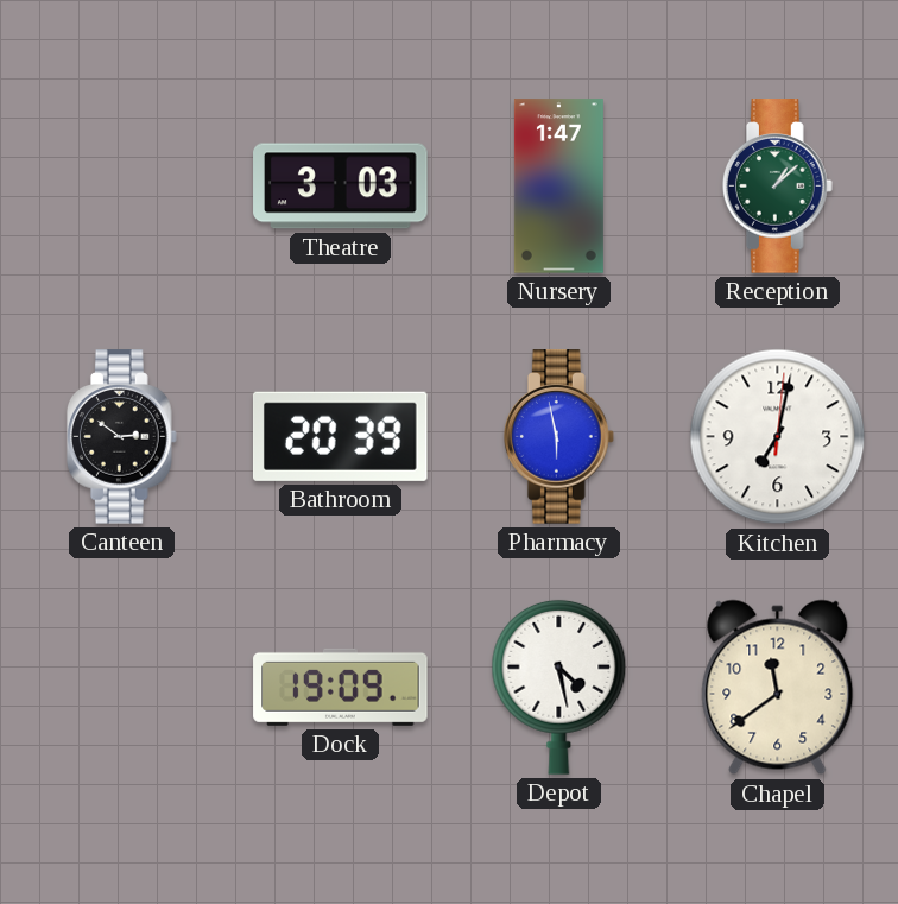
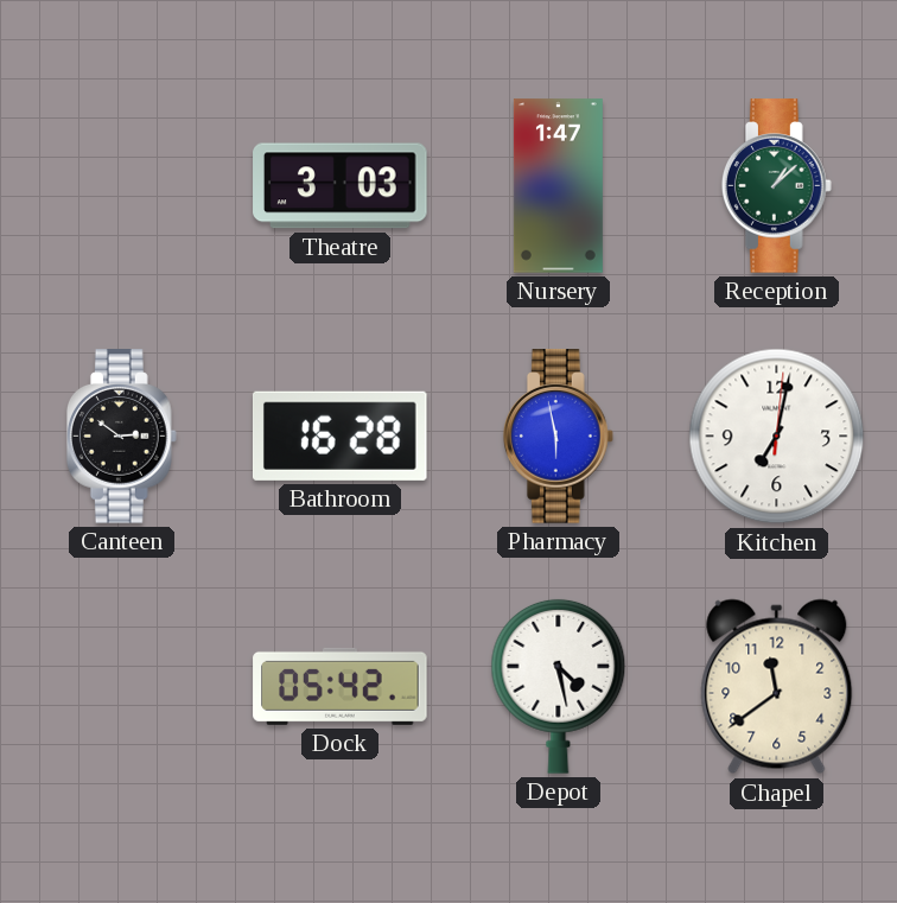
Bathroom: 20:39 -> 16:28 (339, 435)
Dock: 19:09 -> 05:42 (341, 686)
